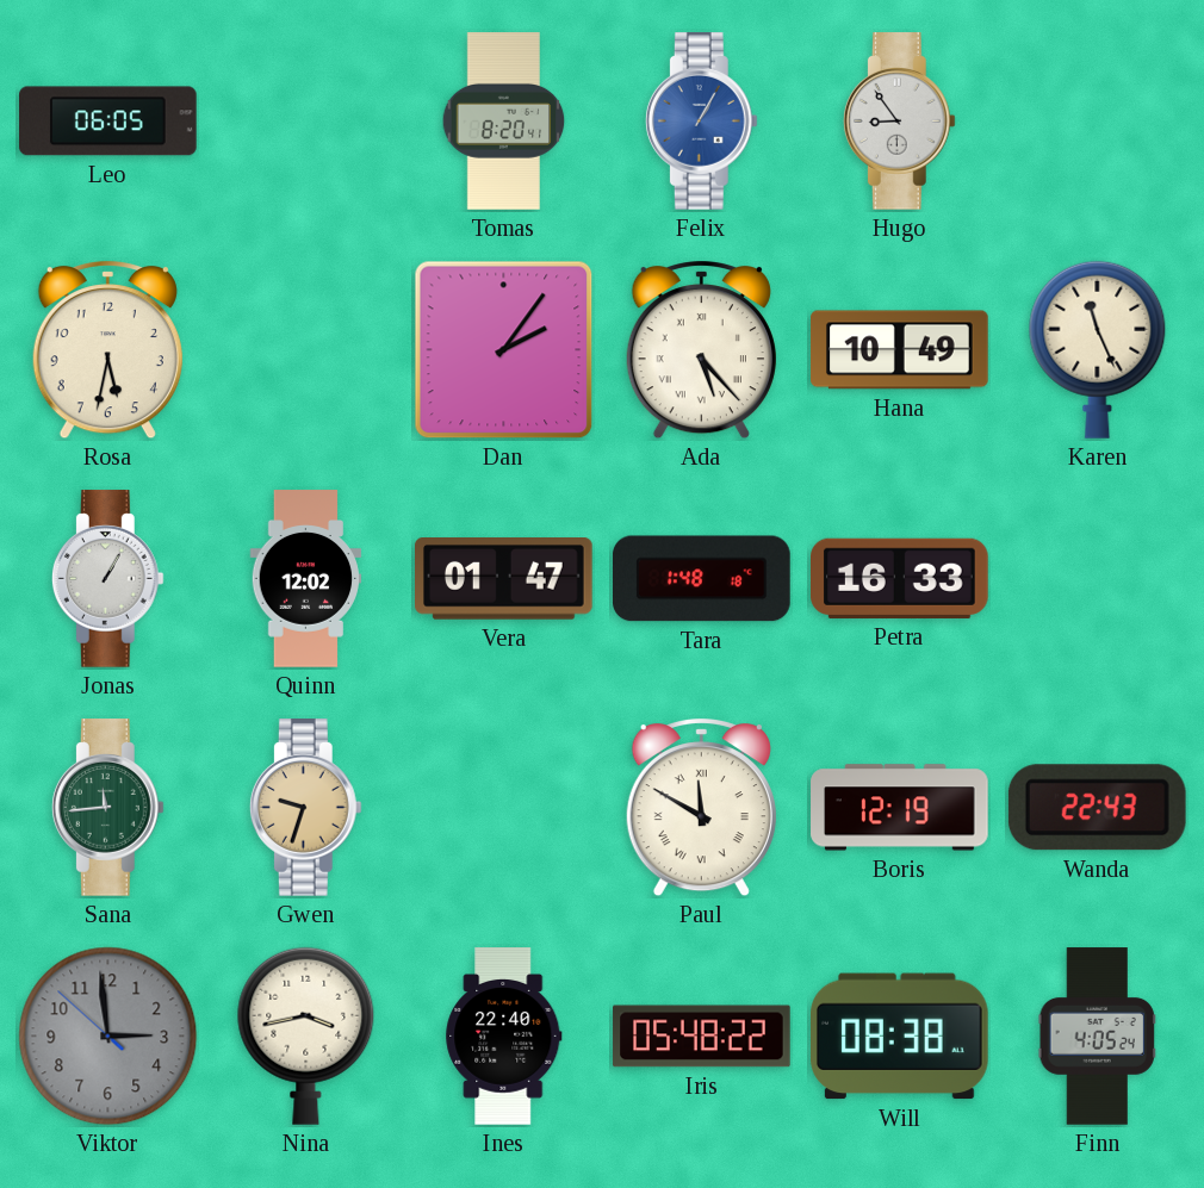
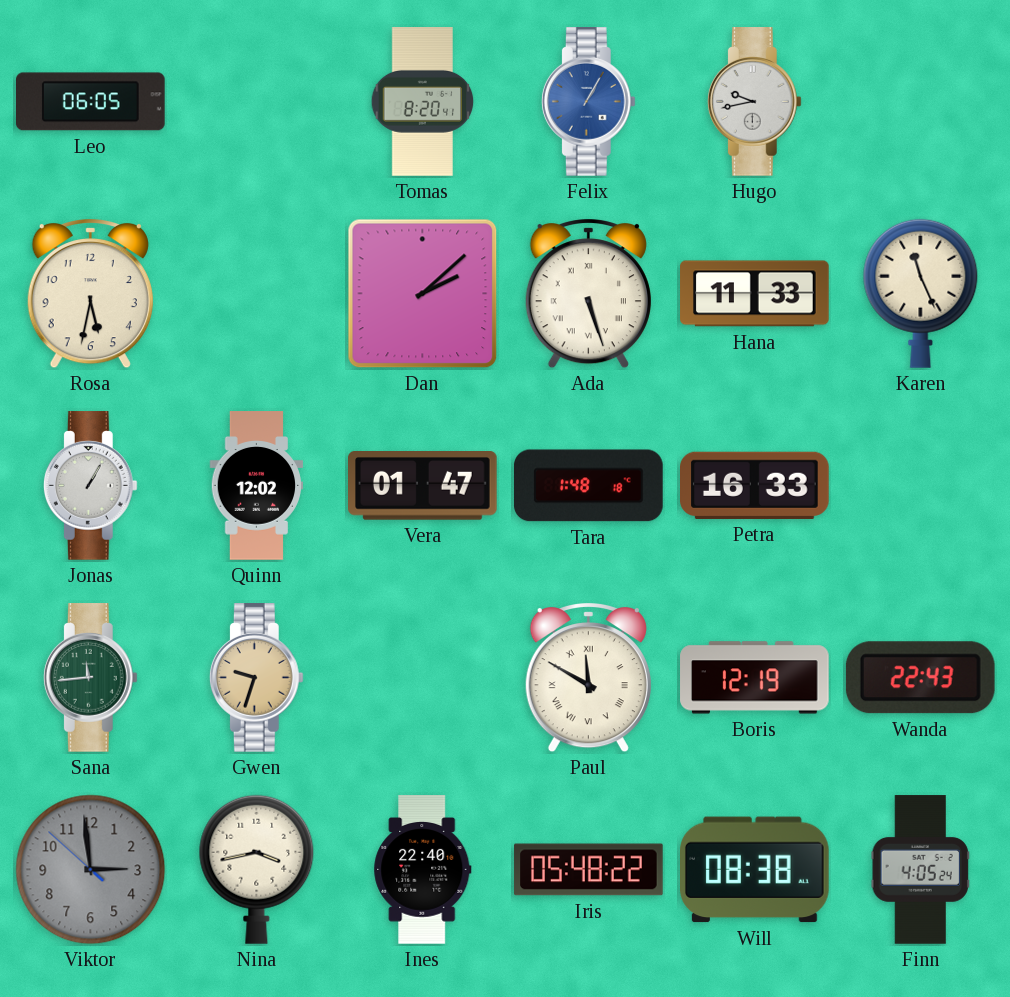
Hugo: 8:54 -> 9:43 (754, 102)
Dan: 2:06 -> 2:08 (423, 294)
Ada: 5:23 -> 5:27 (588, 294)
Hana: 10:49 -> 11:33 (755, 294)
